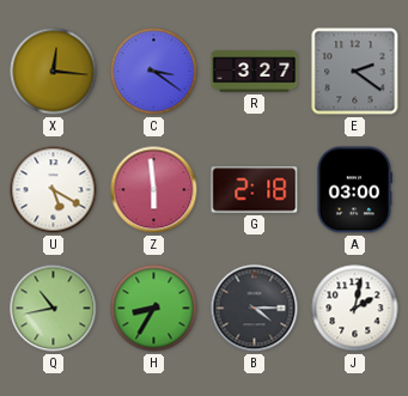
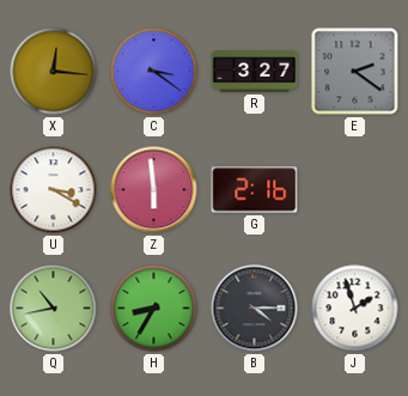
U: 5:20 -> 3:20 (54, 190)
G: 2:18 -> 2:16 (255, 190)
A: 03:00 -> none (353, 190)
J: 2:02 -> 1:57 (355, 309)
